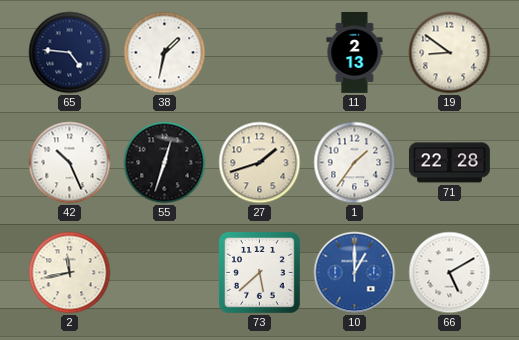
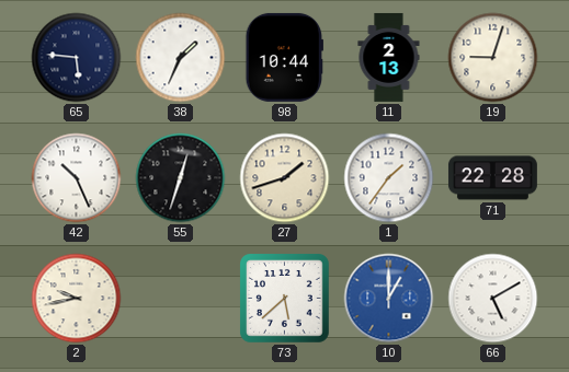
65: 4:46 -> 5:46 (77, 58)
38: 1:32 -> 1:34 (181, 58)
98: none -> 10:44 (284, 57)
19: 8:51 -> 9:03 (493, 58)
2: 11:43 -> 9:43 (77, 299)
